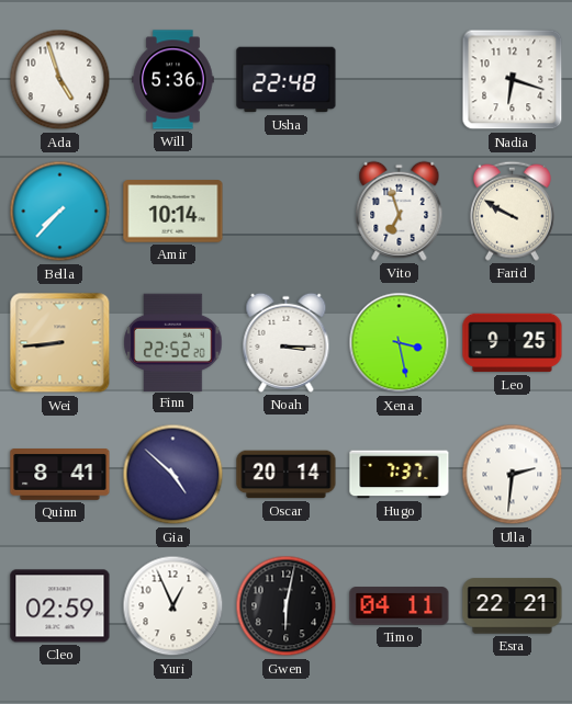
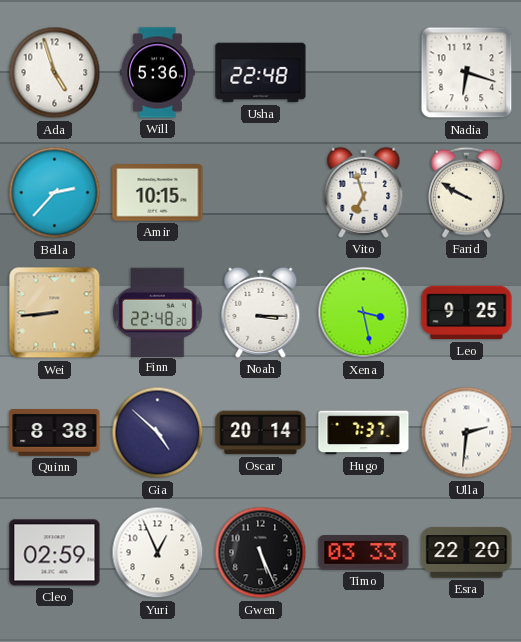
Bella: 7:37 -> 2:37 (55, 193)
Amir: 10:14 -> 10:15 (158, 193)
Finn: 22:52 -> 22:48 (158, 312)
Quinn: 8:41 -> 8:38 (55, 433)
Gwen: 6:02 -> 5:26 (261, 553)
Timo: 04:11 -> 03:33 (364, 553)
Esra: 22:21 -> 22:20 (467, 553)
